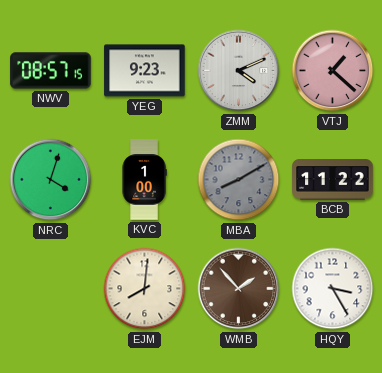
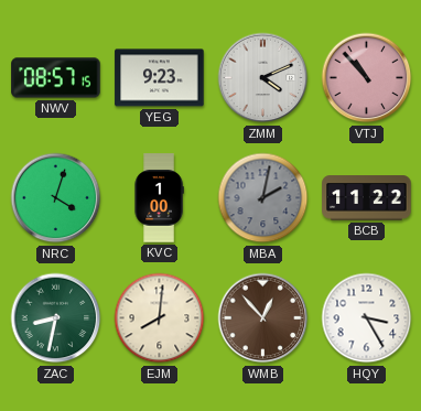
VTJ: 1:22 -> 10:53 (367, 78)
MBA: 8:10 -> 2:02 (263, 198)
ZAC: none -> 8:32 (56, 318)
WMB: 1:53 -> 12:53 (263, 318)
